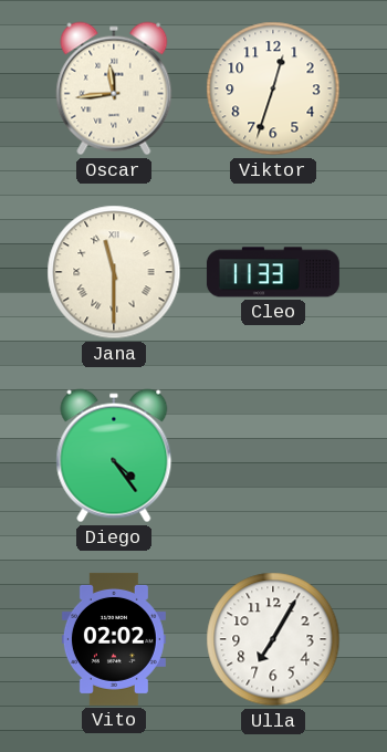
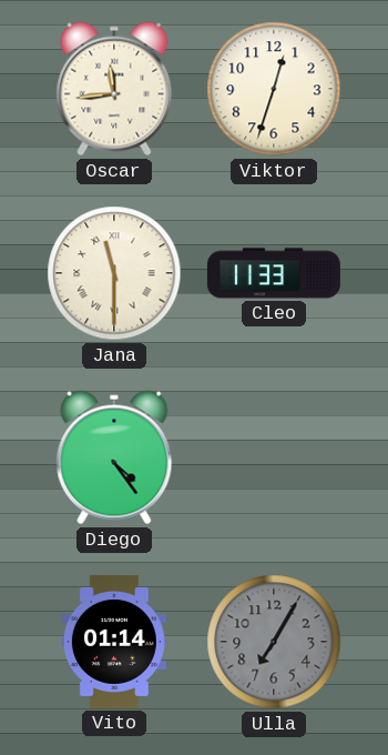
Vito: 02:02 -> 01:14 (114, 642)
Ulla dial: white -> grey (274, 642)
